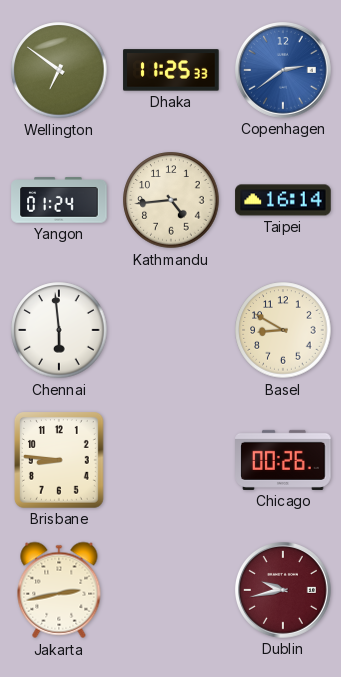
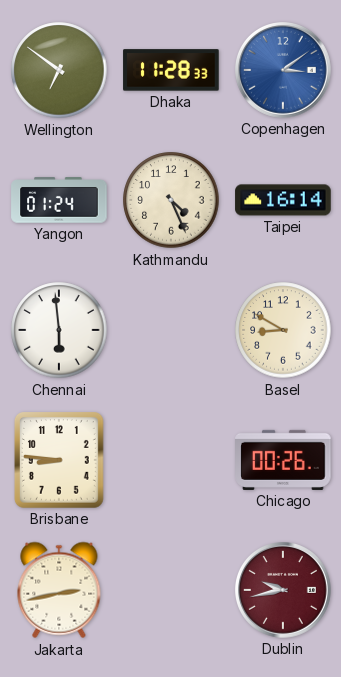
Dhaka: 11:25 -> 11:28 (171, 70)
Copenhagen: 2:39 -> 3:09 (284, 71)
Kathmandu: 4:44 -> 4:26 (171, 200)
